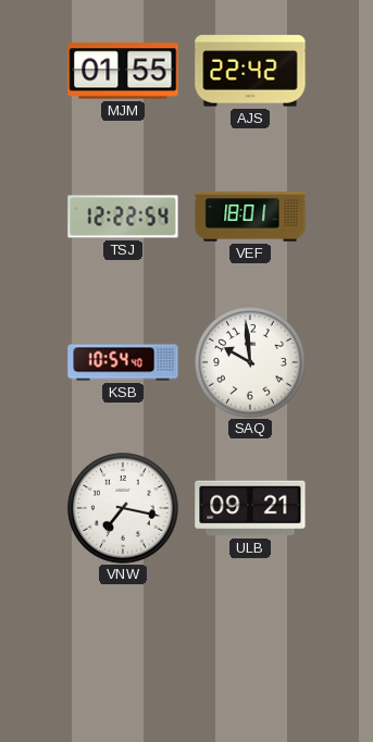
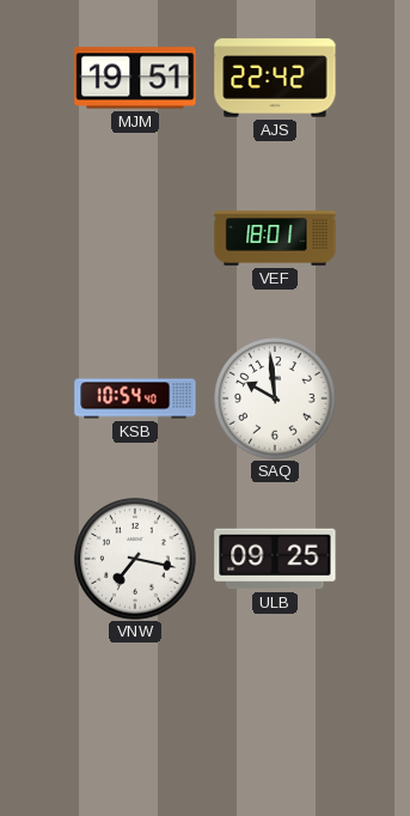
MJM: 01:55 -> 19:51 (135, 78)
TSJ: 12:22 -> none (123, 217)
ULB: 09:21 -> 09:25 (275, 559)
